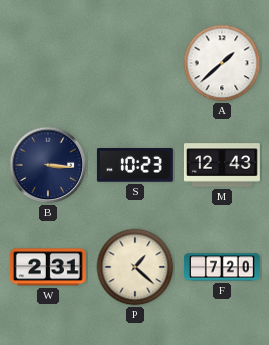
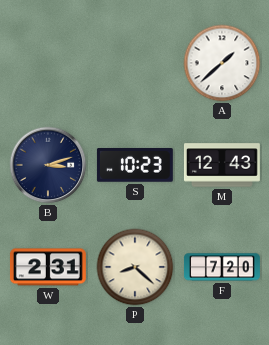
B: 3:16 -> 3:12 (48, 165)
P: 1:22 -> 8:22 (135, 267)
